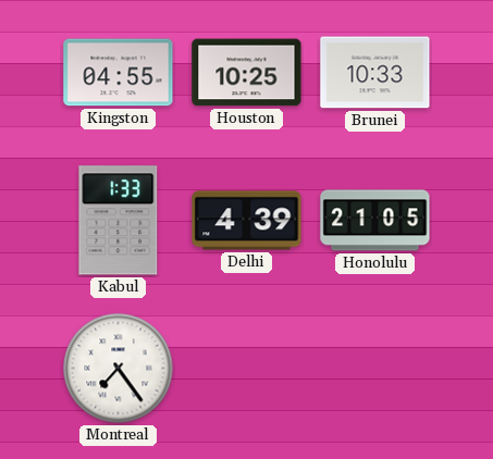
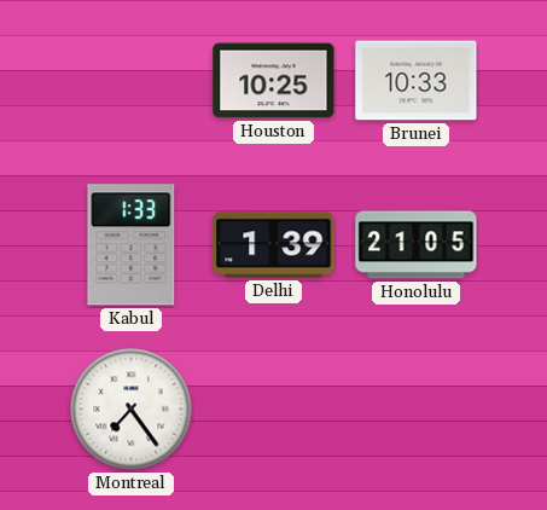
Kingston: 04:55 -> none (119, 73)
Delhi: 4:39 -> 1:39 (274, 245)
